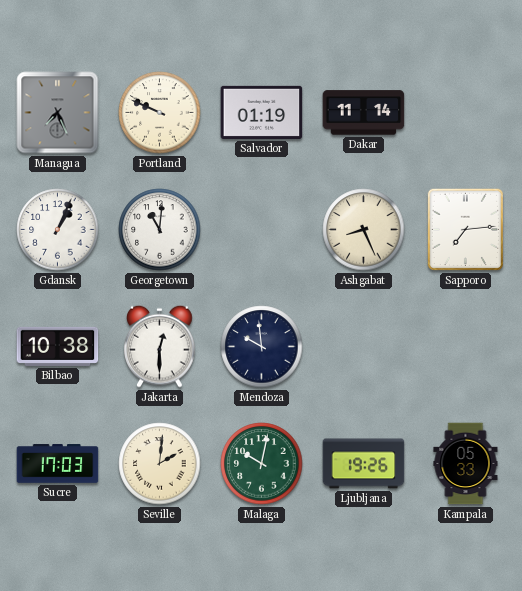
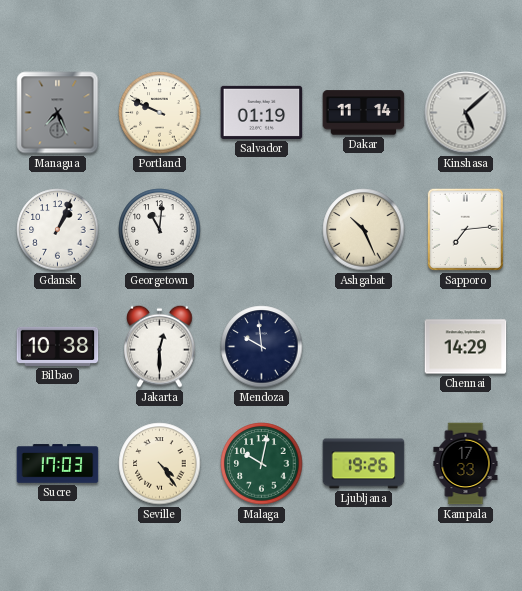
Kinshasa: none -> 5:08 (466, 113)
Ashgabat: 8:26 -> 10:26 (364, 230)
Chennai: none -> 14:29 (466, 347)
Seville: 2:01 -> 4:24 (160, 464)
Kampala: 05:33 -> 17:33 (466, 464)
